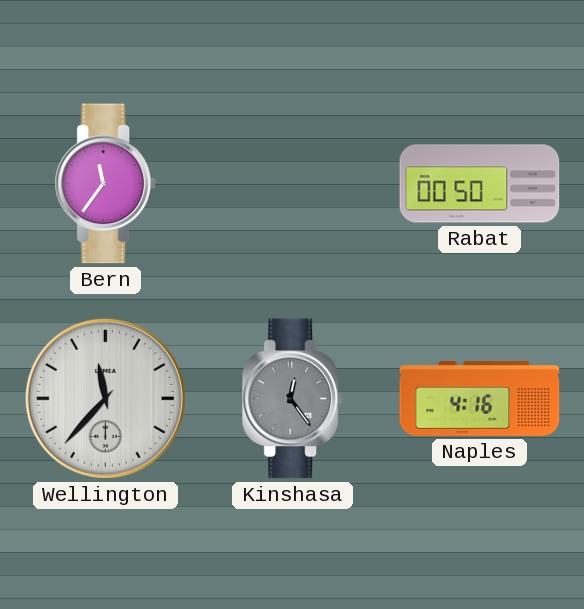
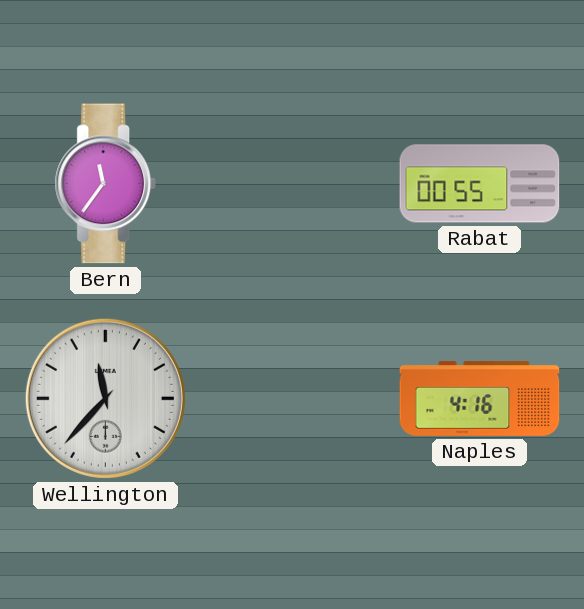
Rabat: 00:50 -> 00:55 (480, 184)
Kinshasa: 12:24 -> none (293, 399)
